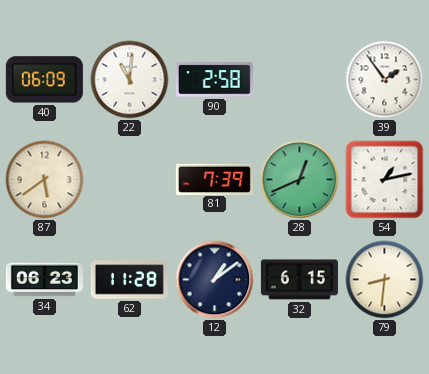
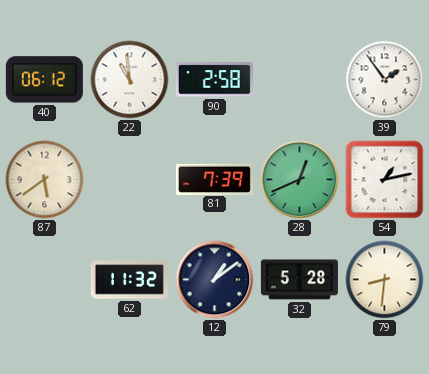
40: 06:09 -> 06:12 (44, 80)
22: 11:01 -> 10:59 (130, 80)
34: 06:23 -> none (44, 280)
62: 11:28 -> 11:32 (129, 280)
32: 6:15 -> 5:28 (299, 280)
